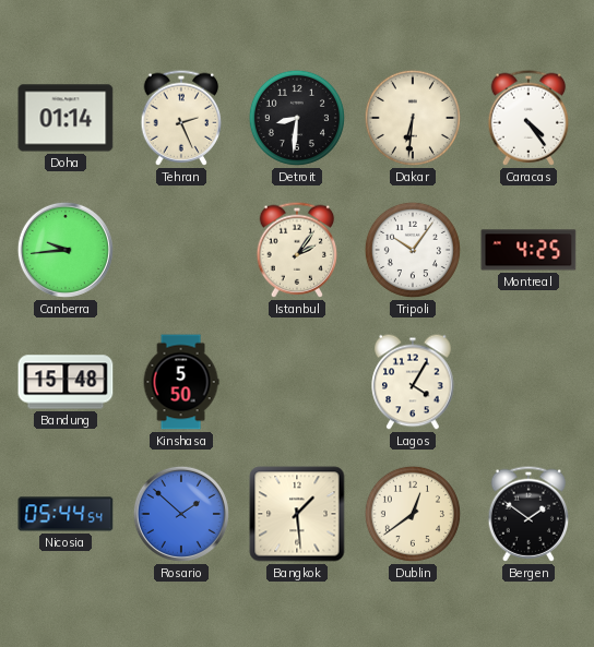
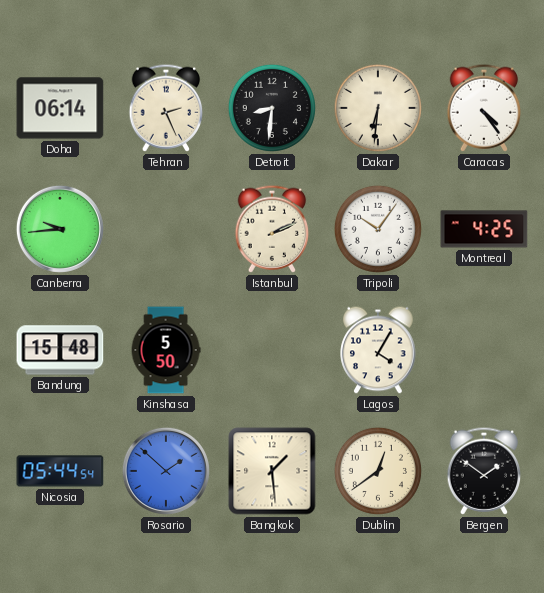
Doha: 01:14 -> 06:14 (60, 108)
Istanbul: 2:06 -> 2:11 (272, 229)
